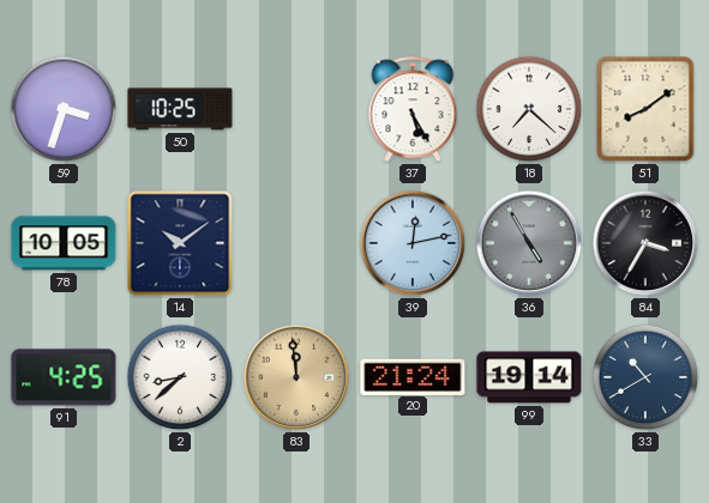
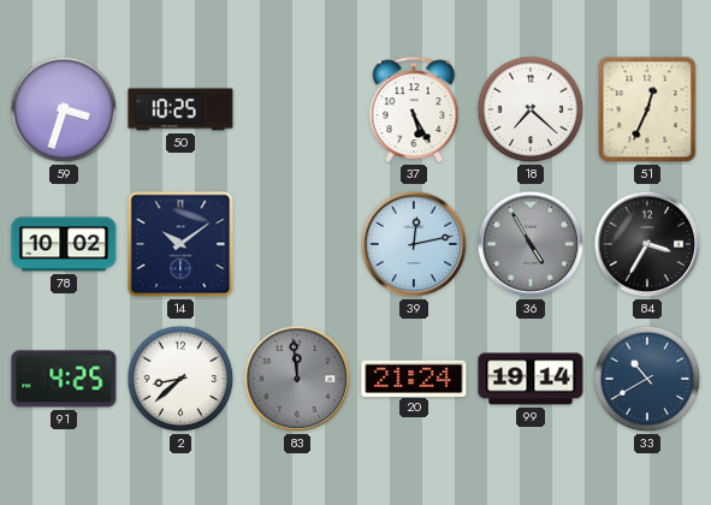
51: 8:09 -> 12:34 (647, 109)
78: 10:05 -> 10:02 (64, 244)
83 dial: champagne -> grey (297, 379)
